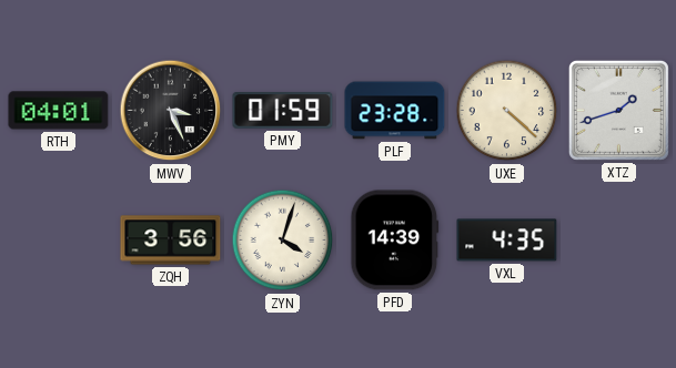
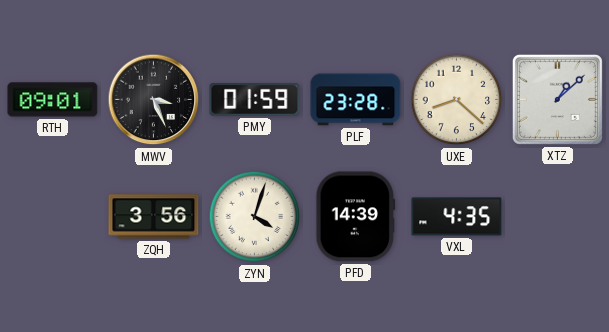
RTH: 04:01 -> 09:01 (53, 100)
UXE: 4:22 -> 8:22 (457, 100)
XTZ: 1:42 -> 1:08 (557, 99)
